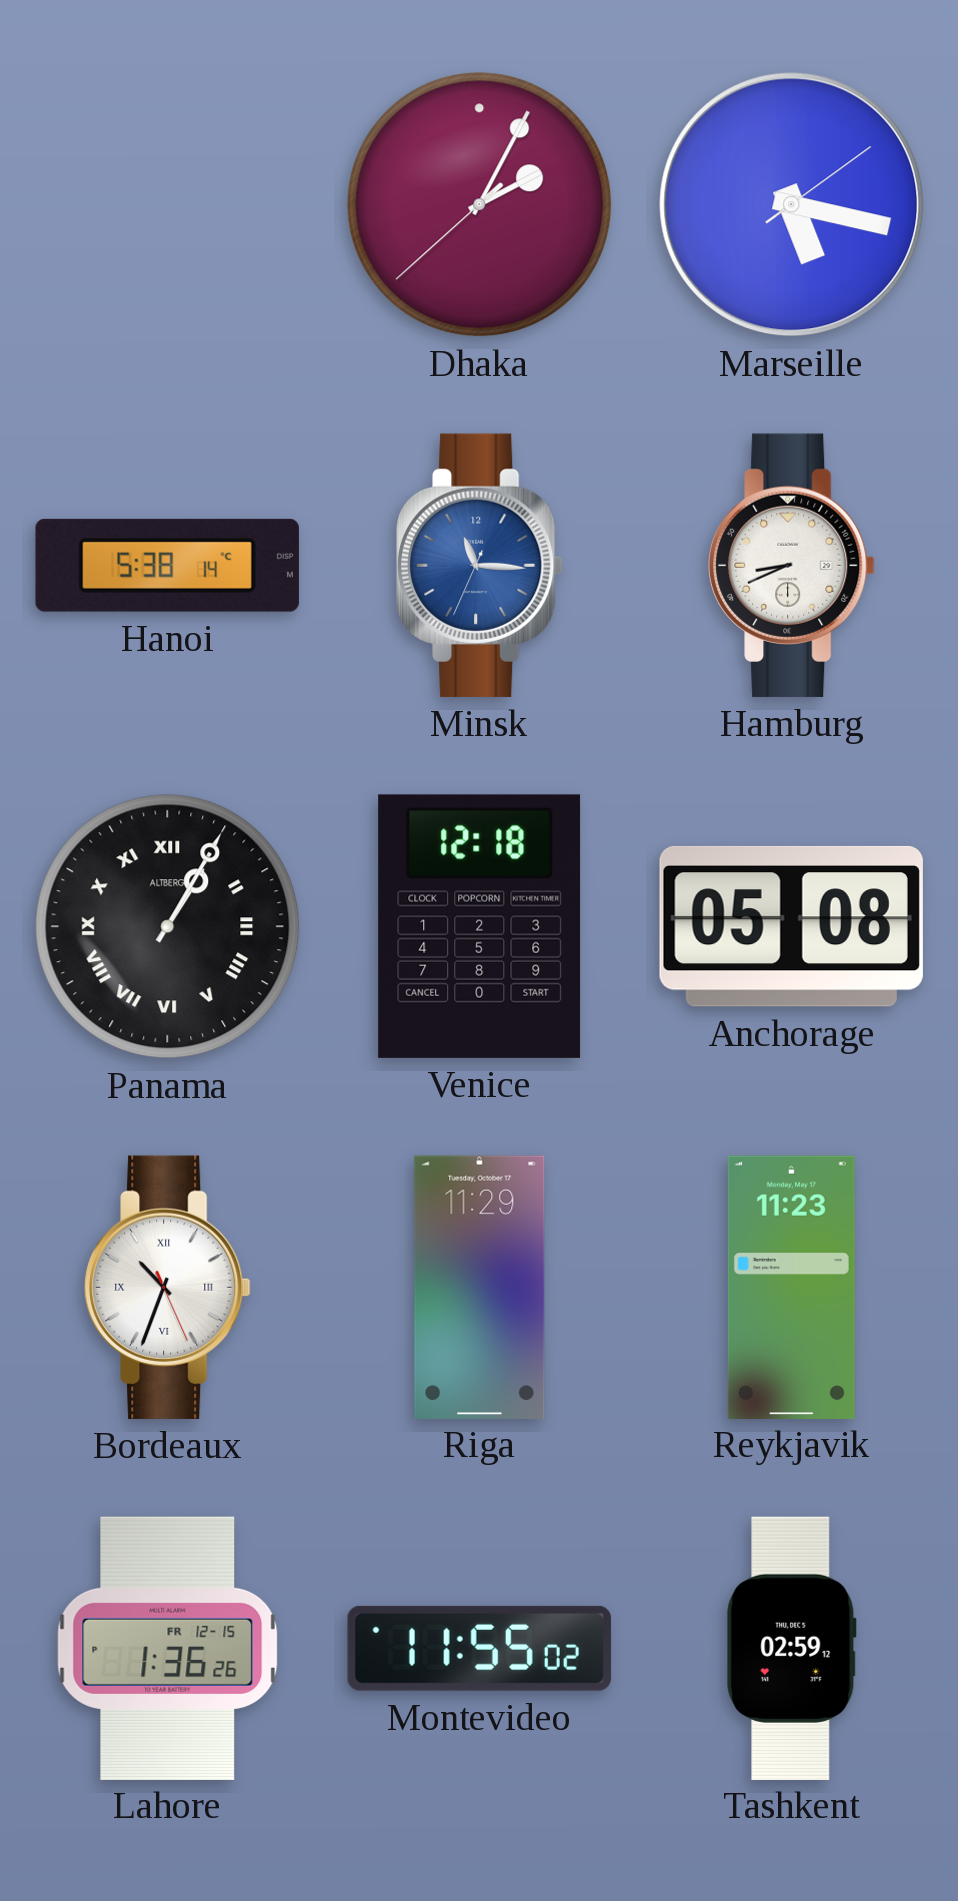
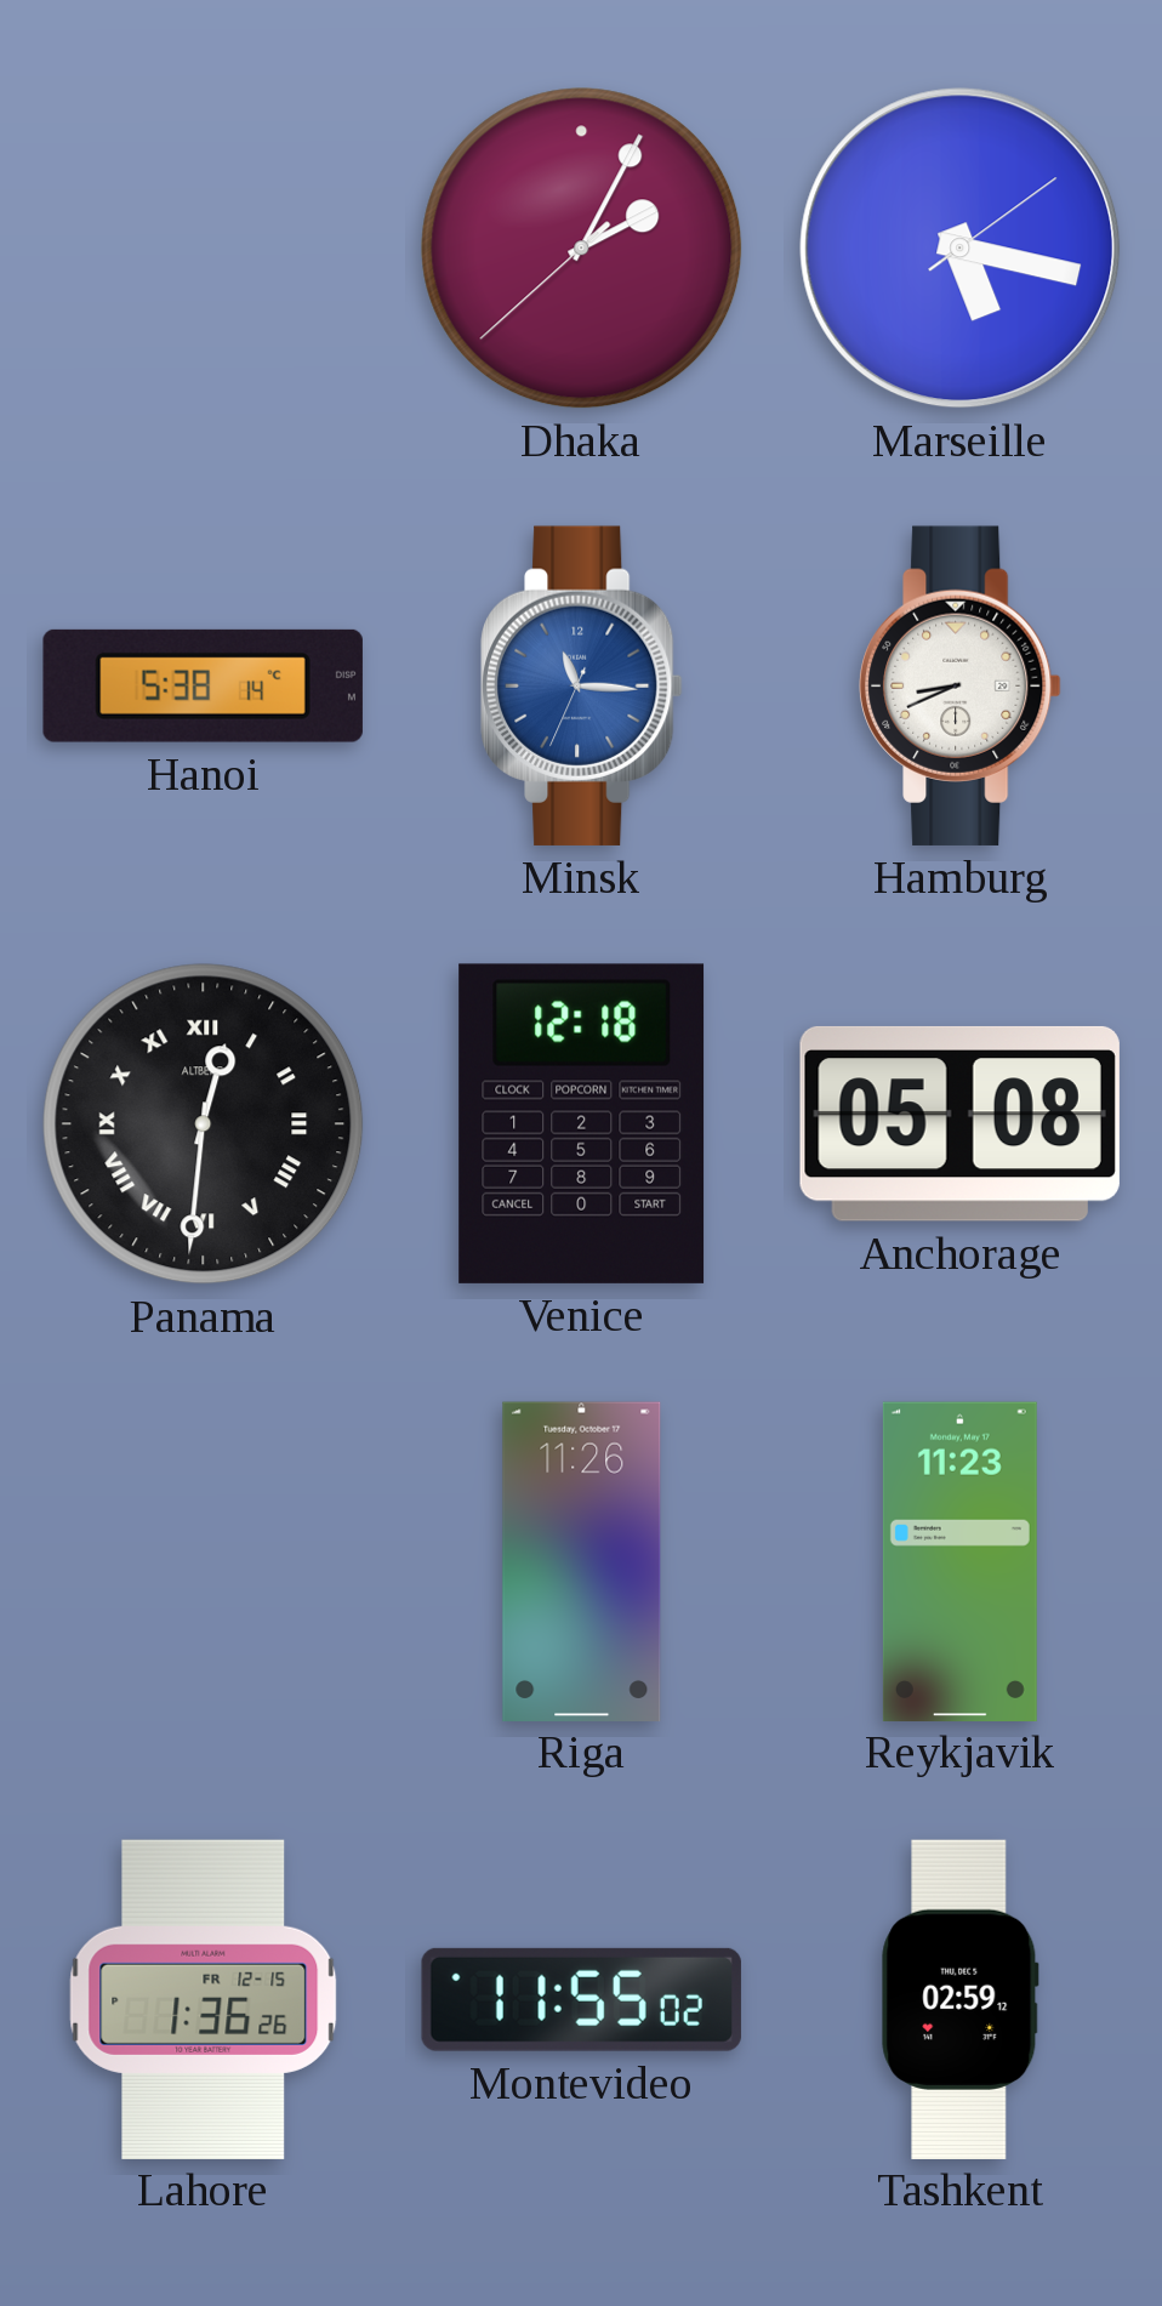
Panama: 1:05 -> 12:31 (204, 1124)
Bordeaux: 10:33 -> none (168, 1287)
Riga: 11:29 -> 11:26 (582, 1561)
